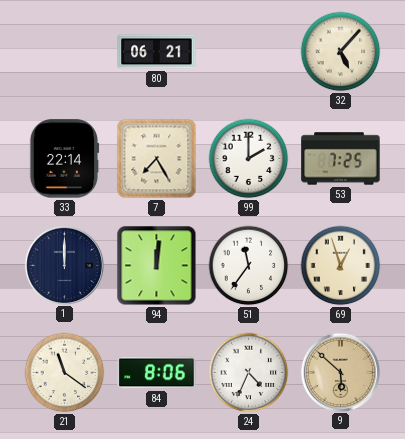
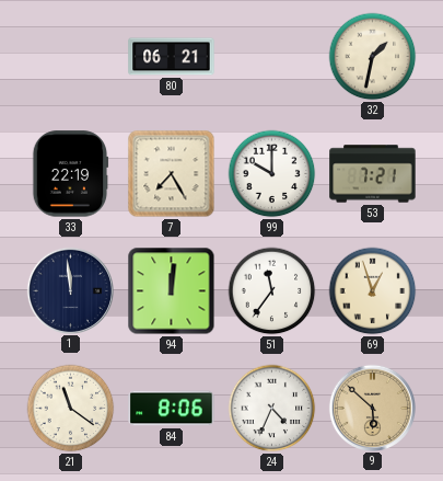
32: 5:07 -> 1:32 (373, 57)
33: 22:14 -> 22:19 (70, 174)
99: 2:00 -> 10:00 (272, 174)
53: 7:25 -> 7:21 (373, 174)
1: 12:00 -> 11:59 (70, 290)
